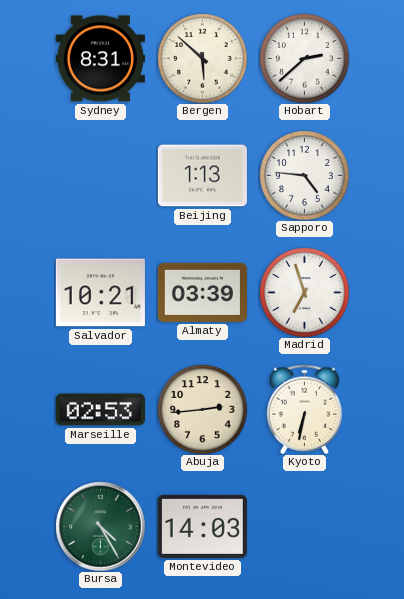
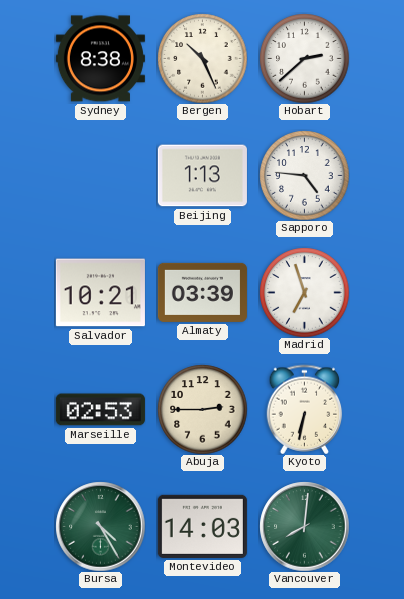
Sydney: 8:31 -> 8:38 (100, 59)
Bergen: 5:52 -> 10:26 (202, 58)
Abuja: 2:44 -> 2:45 (202, 409)
Vancouver: none -> 8:01 (304, 526)
